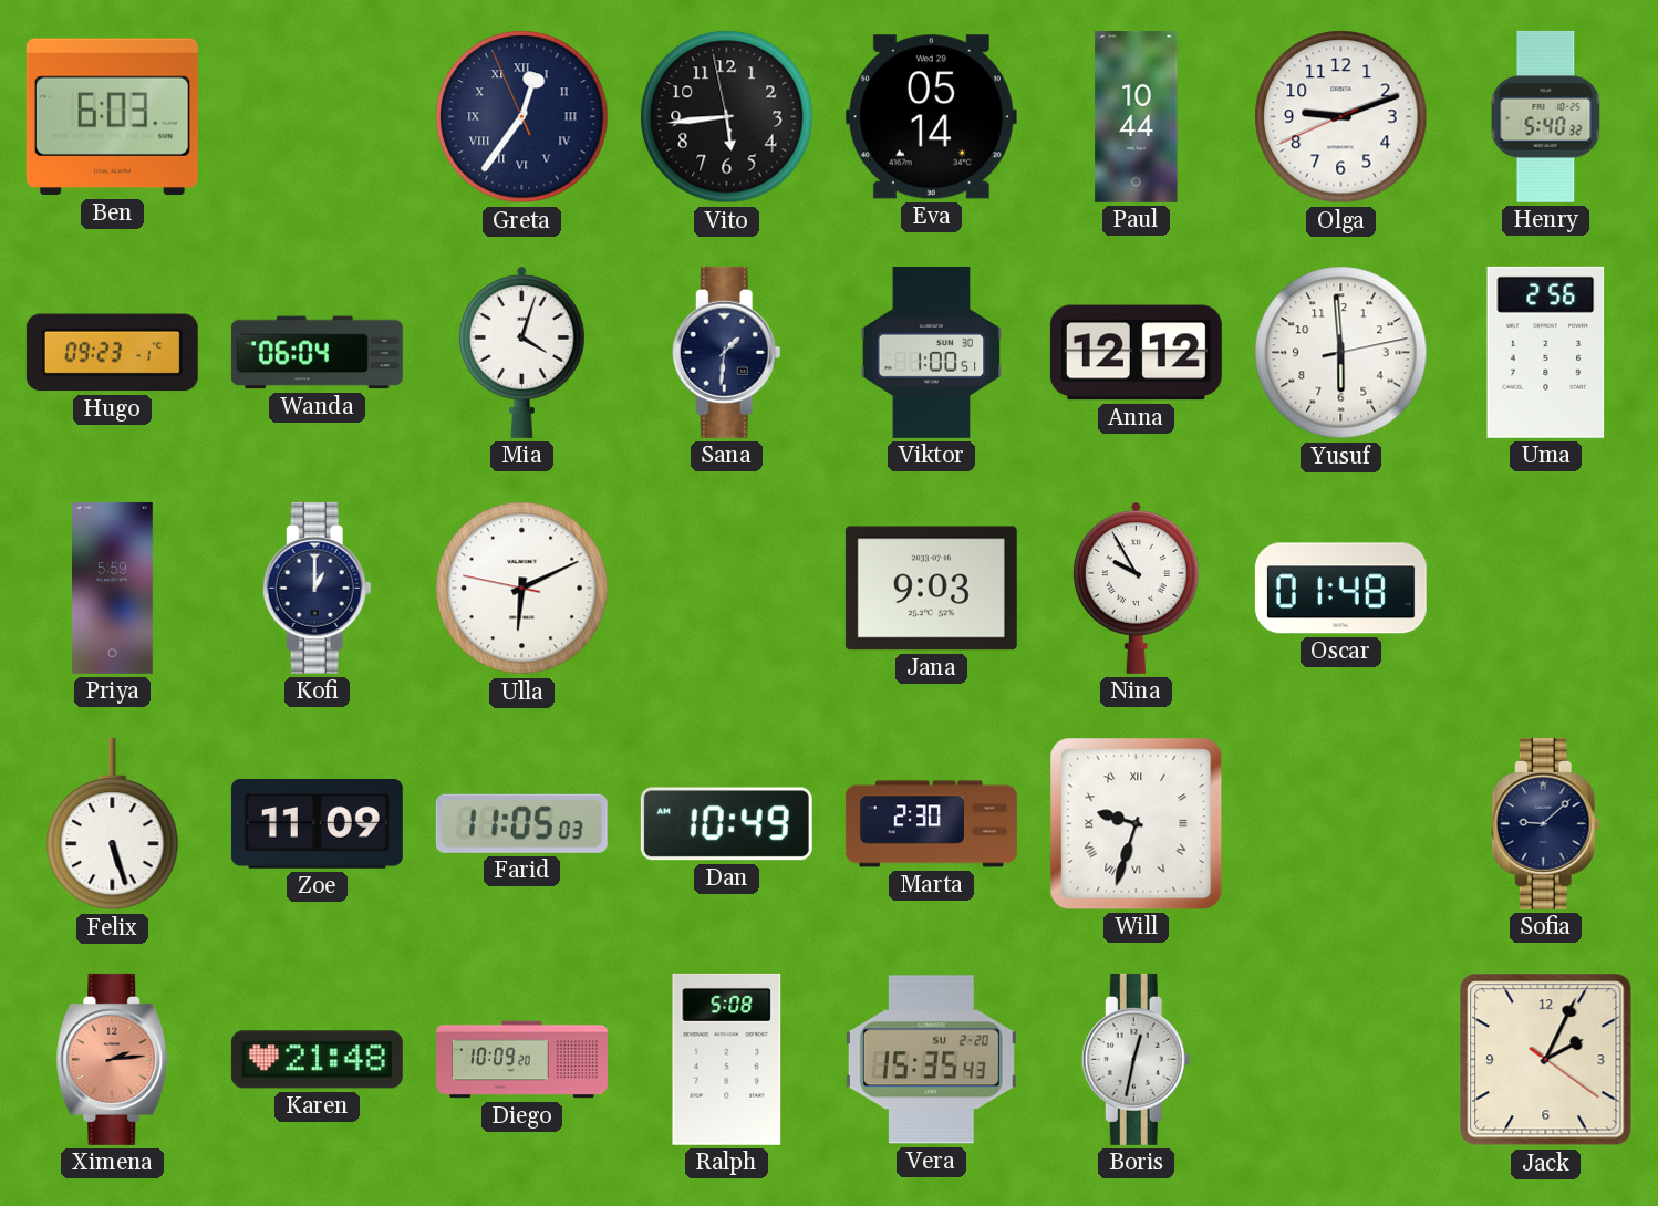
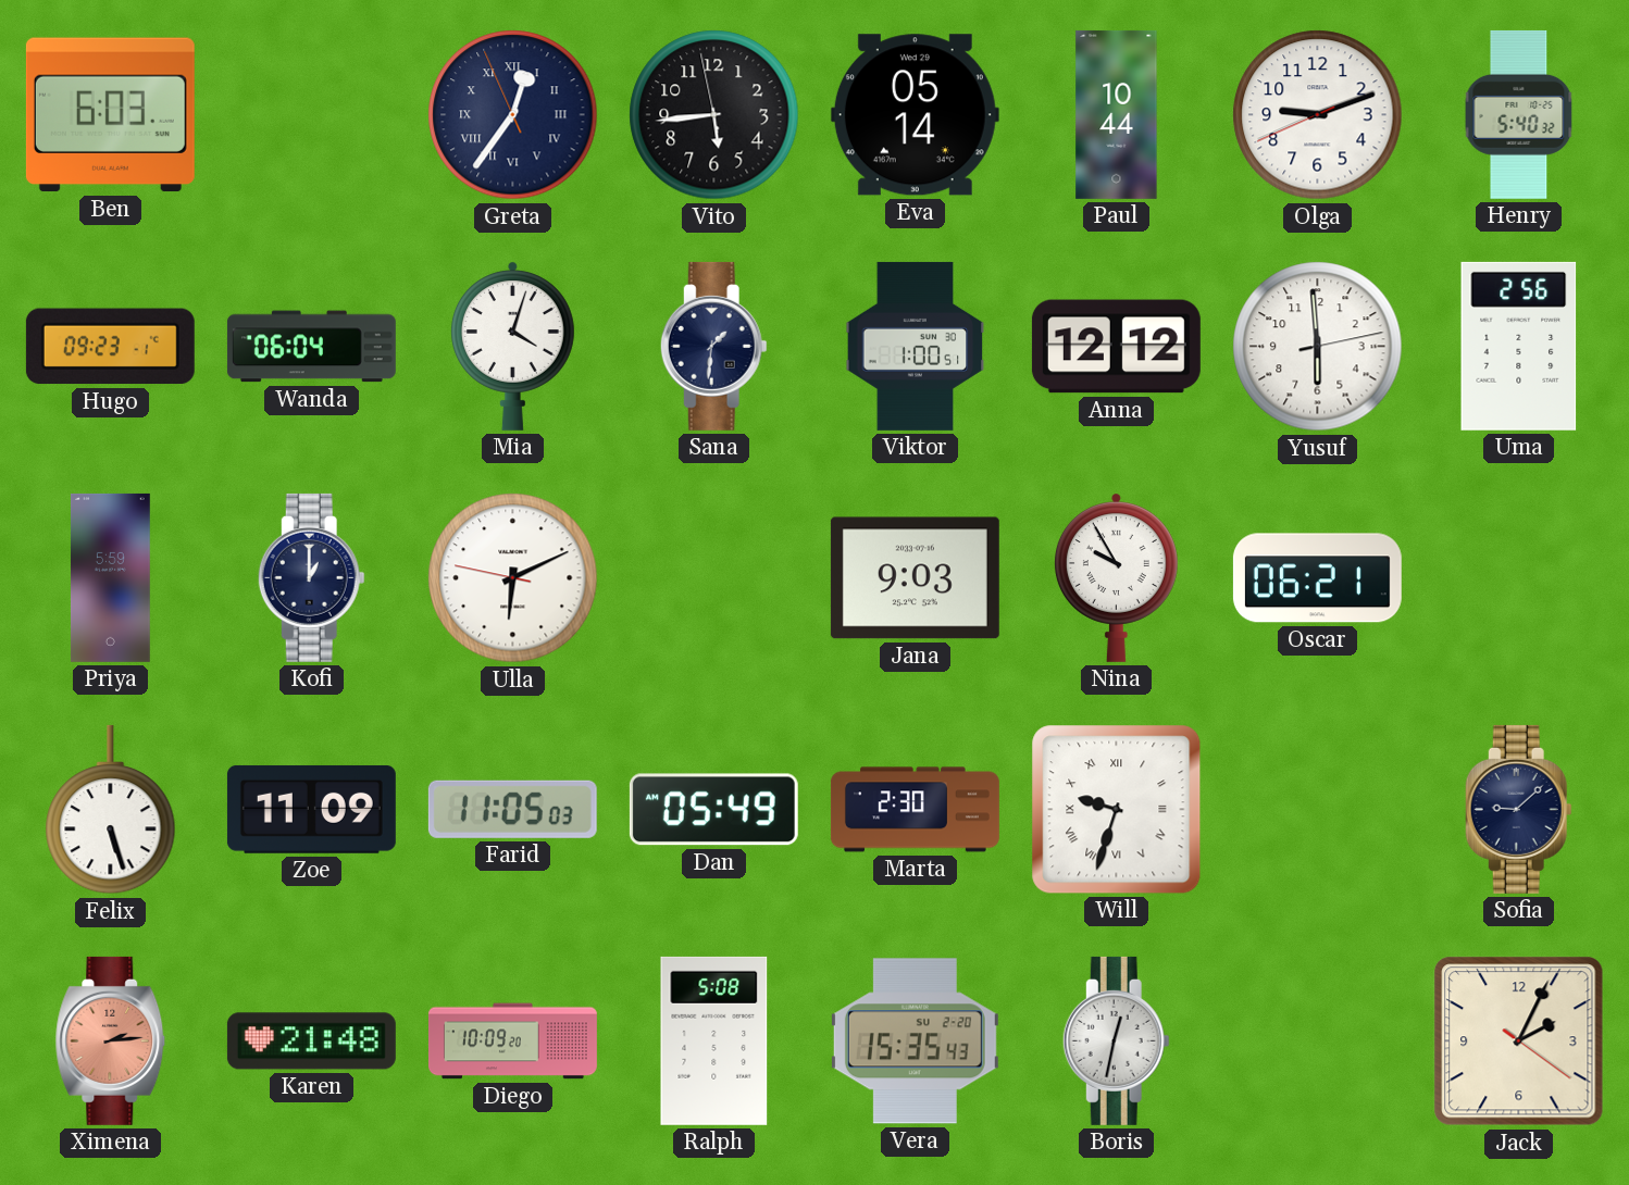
Oscar: 01:48 -> 06:21 (1317, 578)
Dan: 10:49 -> 05:49 (713, 810)
